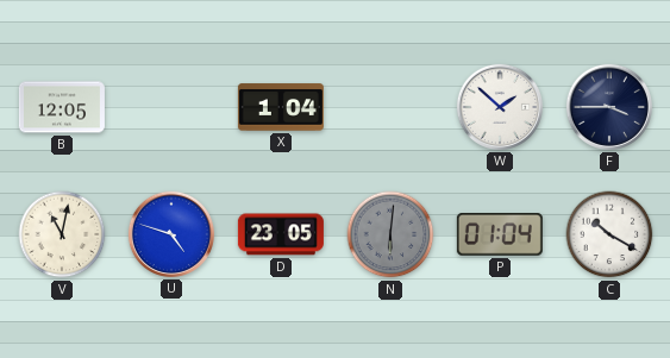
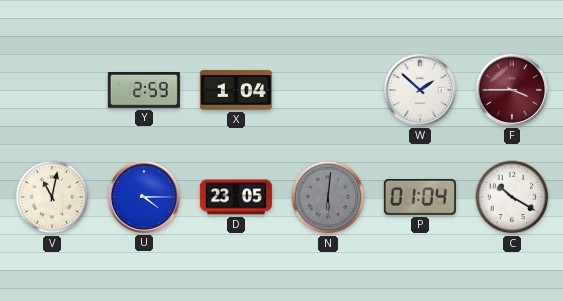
B: 12:05 -> none (62, 107)
Y: none -> 2:59 (144, 91)
F dial: navy -> burgundy (512, 90)
U: 4:48 -> 4:15 (144, 197)
